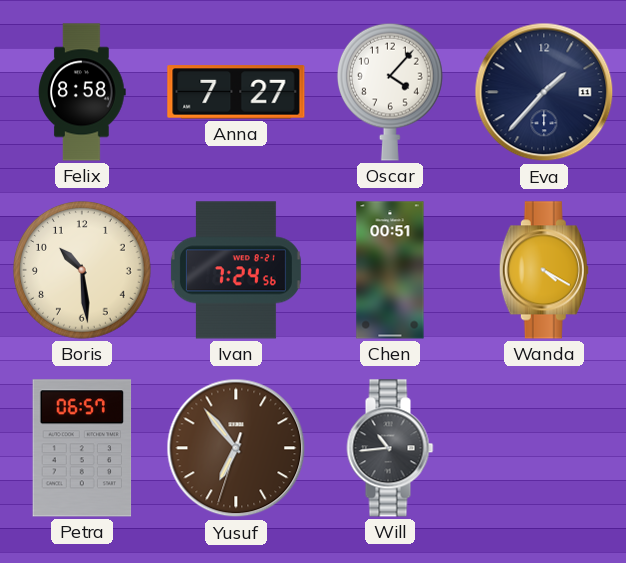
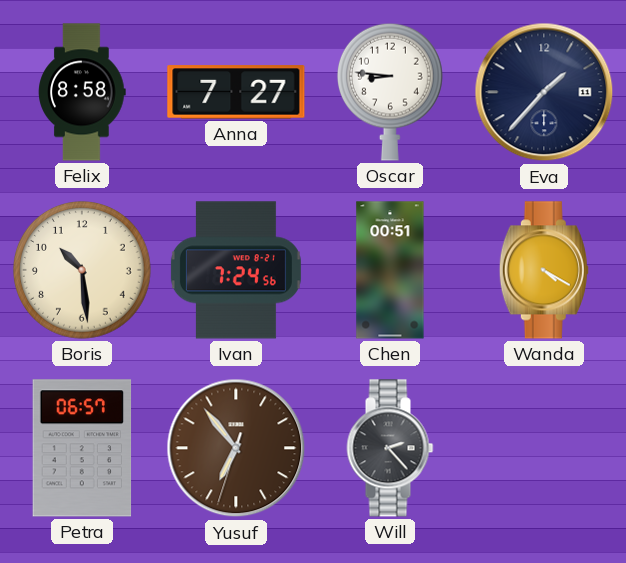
Oscar: 4:07 -> 8:46 (390, 92)
Will: 10:44 -> 2:23 (390, 448)
